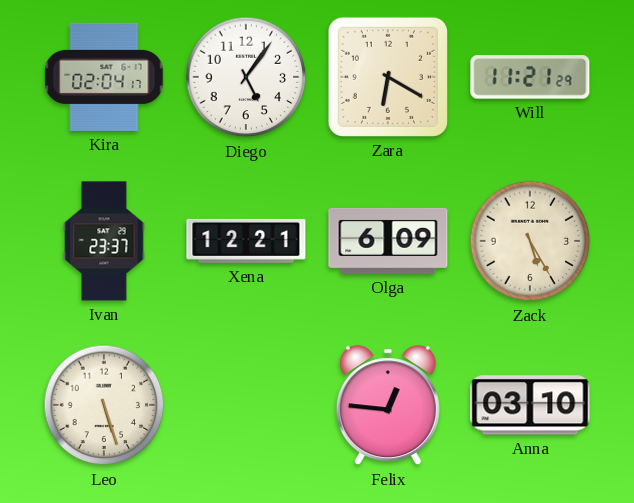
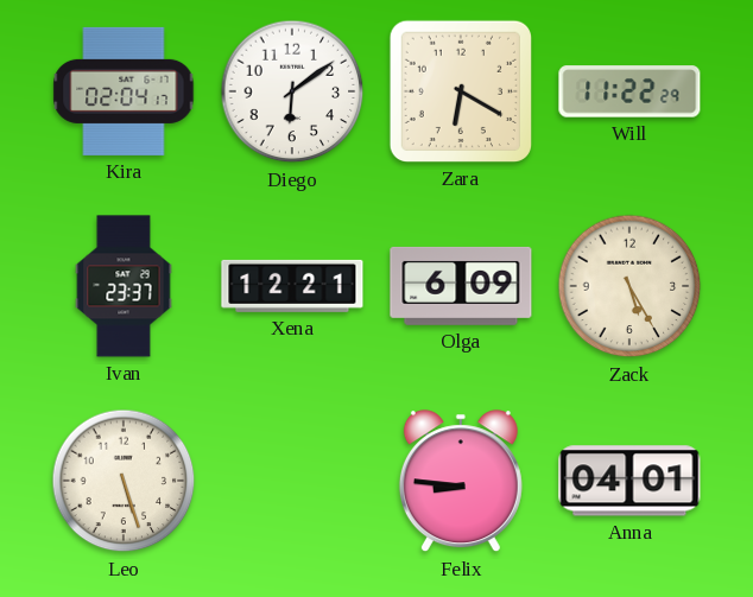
Diego: 5:06 -> 6:09 (292, 91)
Will: 11:21 -> 11:22 (629, 91)
Felix: 12:46 -> 8:46 (461, 482)
Anna: 03:10 -> 04:01 (629, 481)
